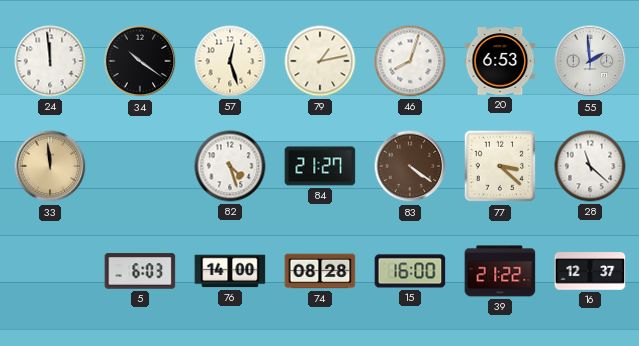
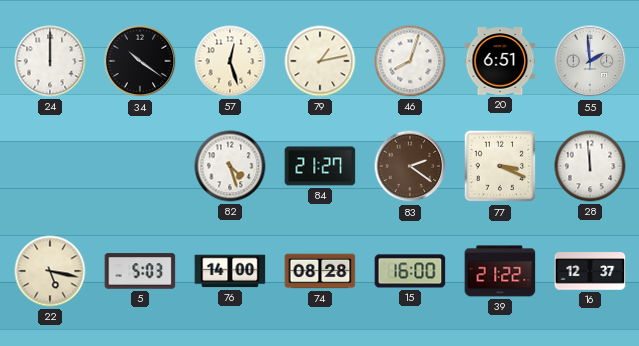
24: 11:59 -> 12:00 (50, 61)
20: 6:53 -> 6:51 (500, 61)
33: 11:59 -> none (50, 166)
83: 4:21 -> 2:21 (410, 166)
77: 3:22 -> 3:19 (500, 166)
28: 11:22 -> 11:59 (590, 166)
22: none -> 5:17 (50, 271)
5: 6:03 -> 5:03 (140, 271)
